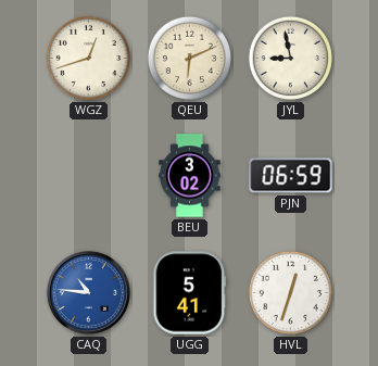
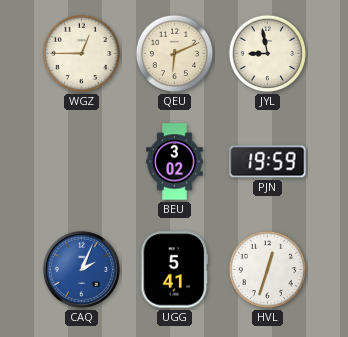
WGZ: 12:42 -> 12:45 (82, 54)
PJN: 06:59 -> 19:59 (268, 162)
CAQ: 10:46 -> 2:04 (81, 269)
